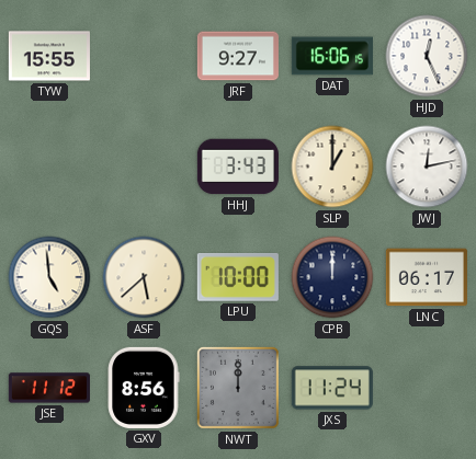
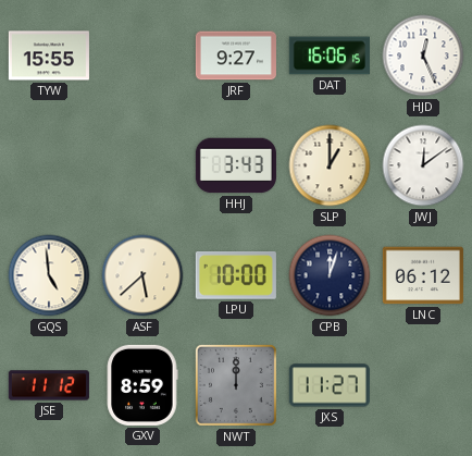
JWJ: 12:13 -> 12:09 (423, 165)
CPB: 12:00 -> 12:03 (330, 275)
LNC: 06:17 -> 06:12 (423, 275)
GXV: 8:56 -> 8:59 (142, 385)
JXS: 11:24 -> 11:27 (330, 385)
